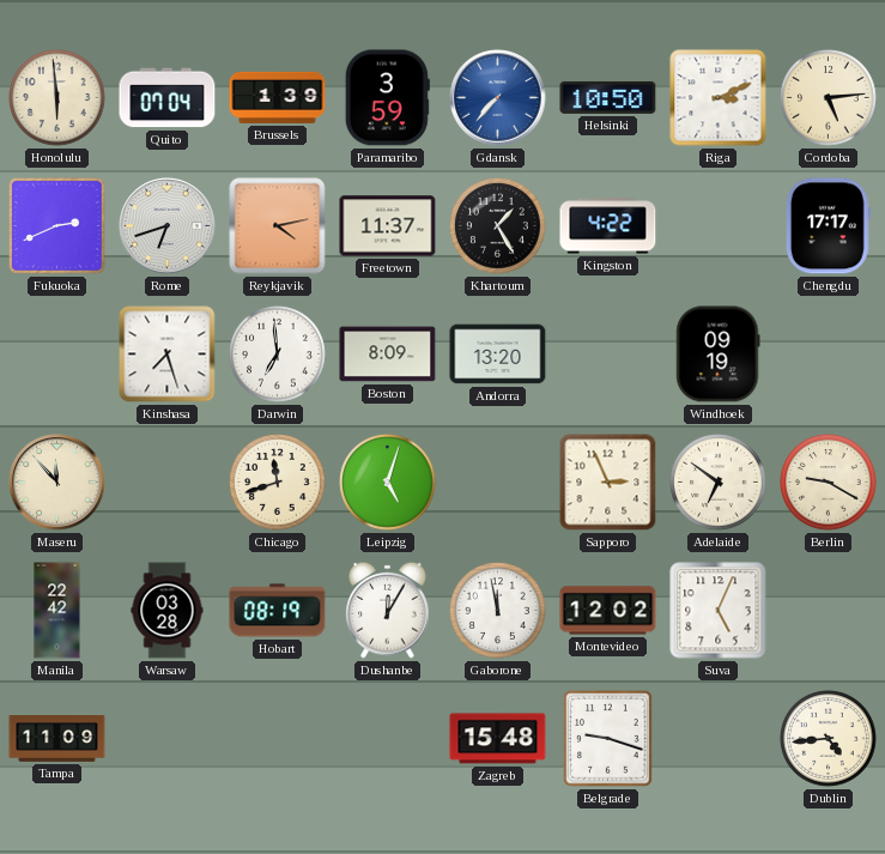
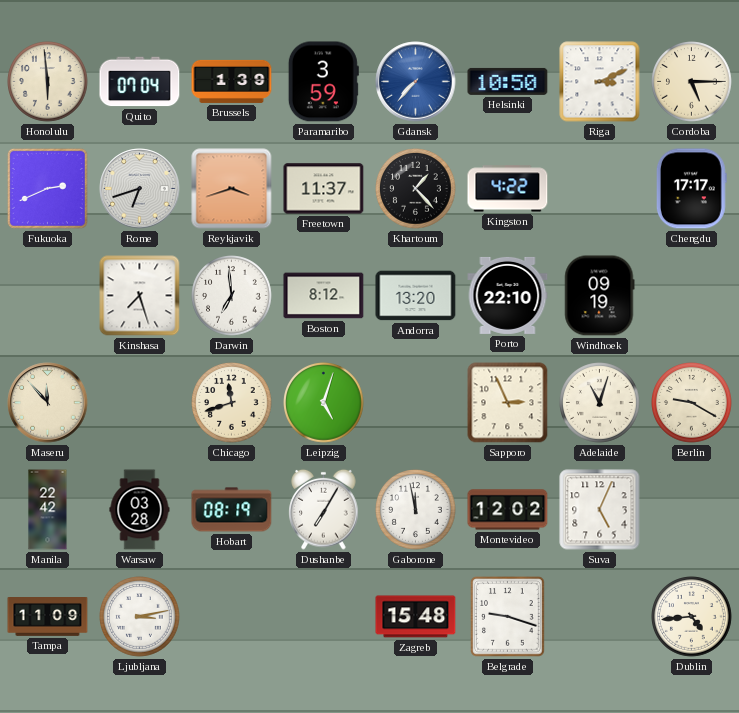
Cordoba: 5:14 -> 5:15 (692, 82)
Reykjavik: 4:13 -> 3:42 (232, 189)
Khartoum: 1:25 -> 1:23 (416, 189)
Boston: 8:09 -> 8:12 (324, 296)
Porto: none -> 22:10 (508, 295)
Adelaide: 6:51 -> 11:03 (600, 403)
Dushanbe: 12:05 -> 7:05 (324, 509)
Ljubljana: none -> 3:13 (140, 617)
